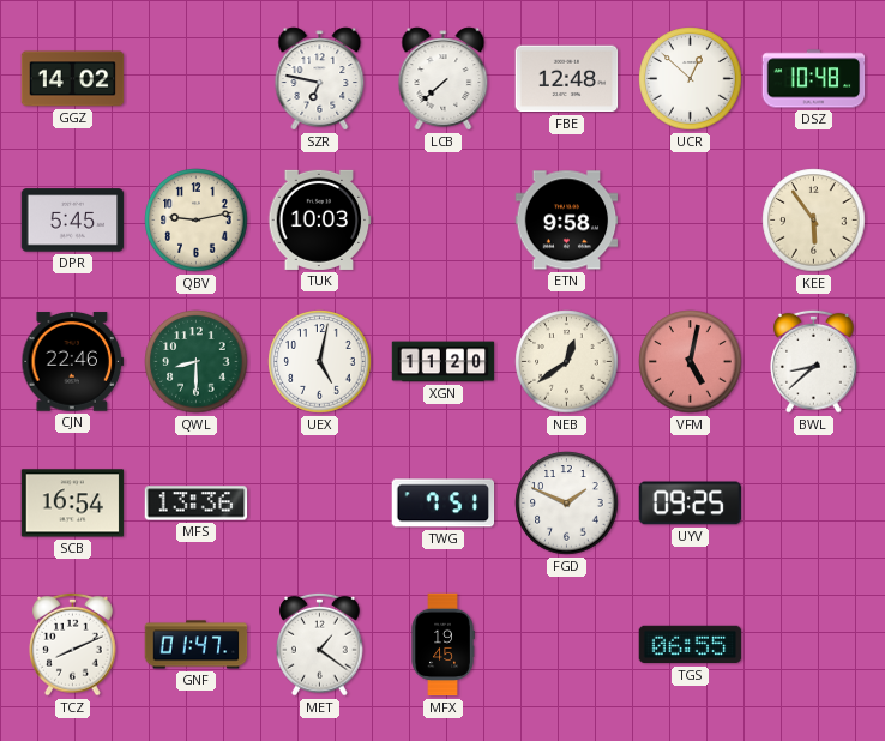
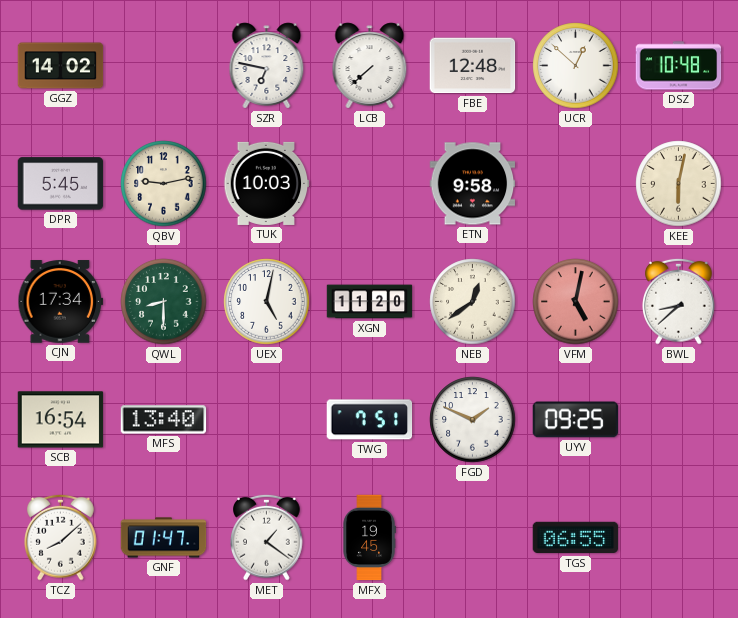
KEE: 5:54 -> 6:02 (679, 184)
CJN: 22:46 -> 17:34 (61, 302)
MFS: 13:36 -> 13:40 (164, 420)
TCZ: 8:11 -> 8:08 (61, 537)
